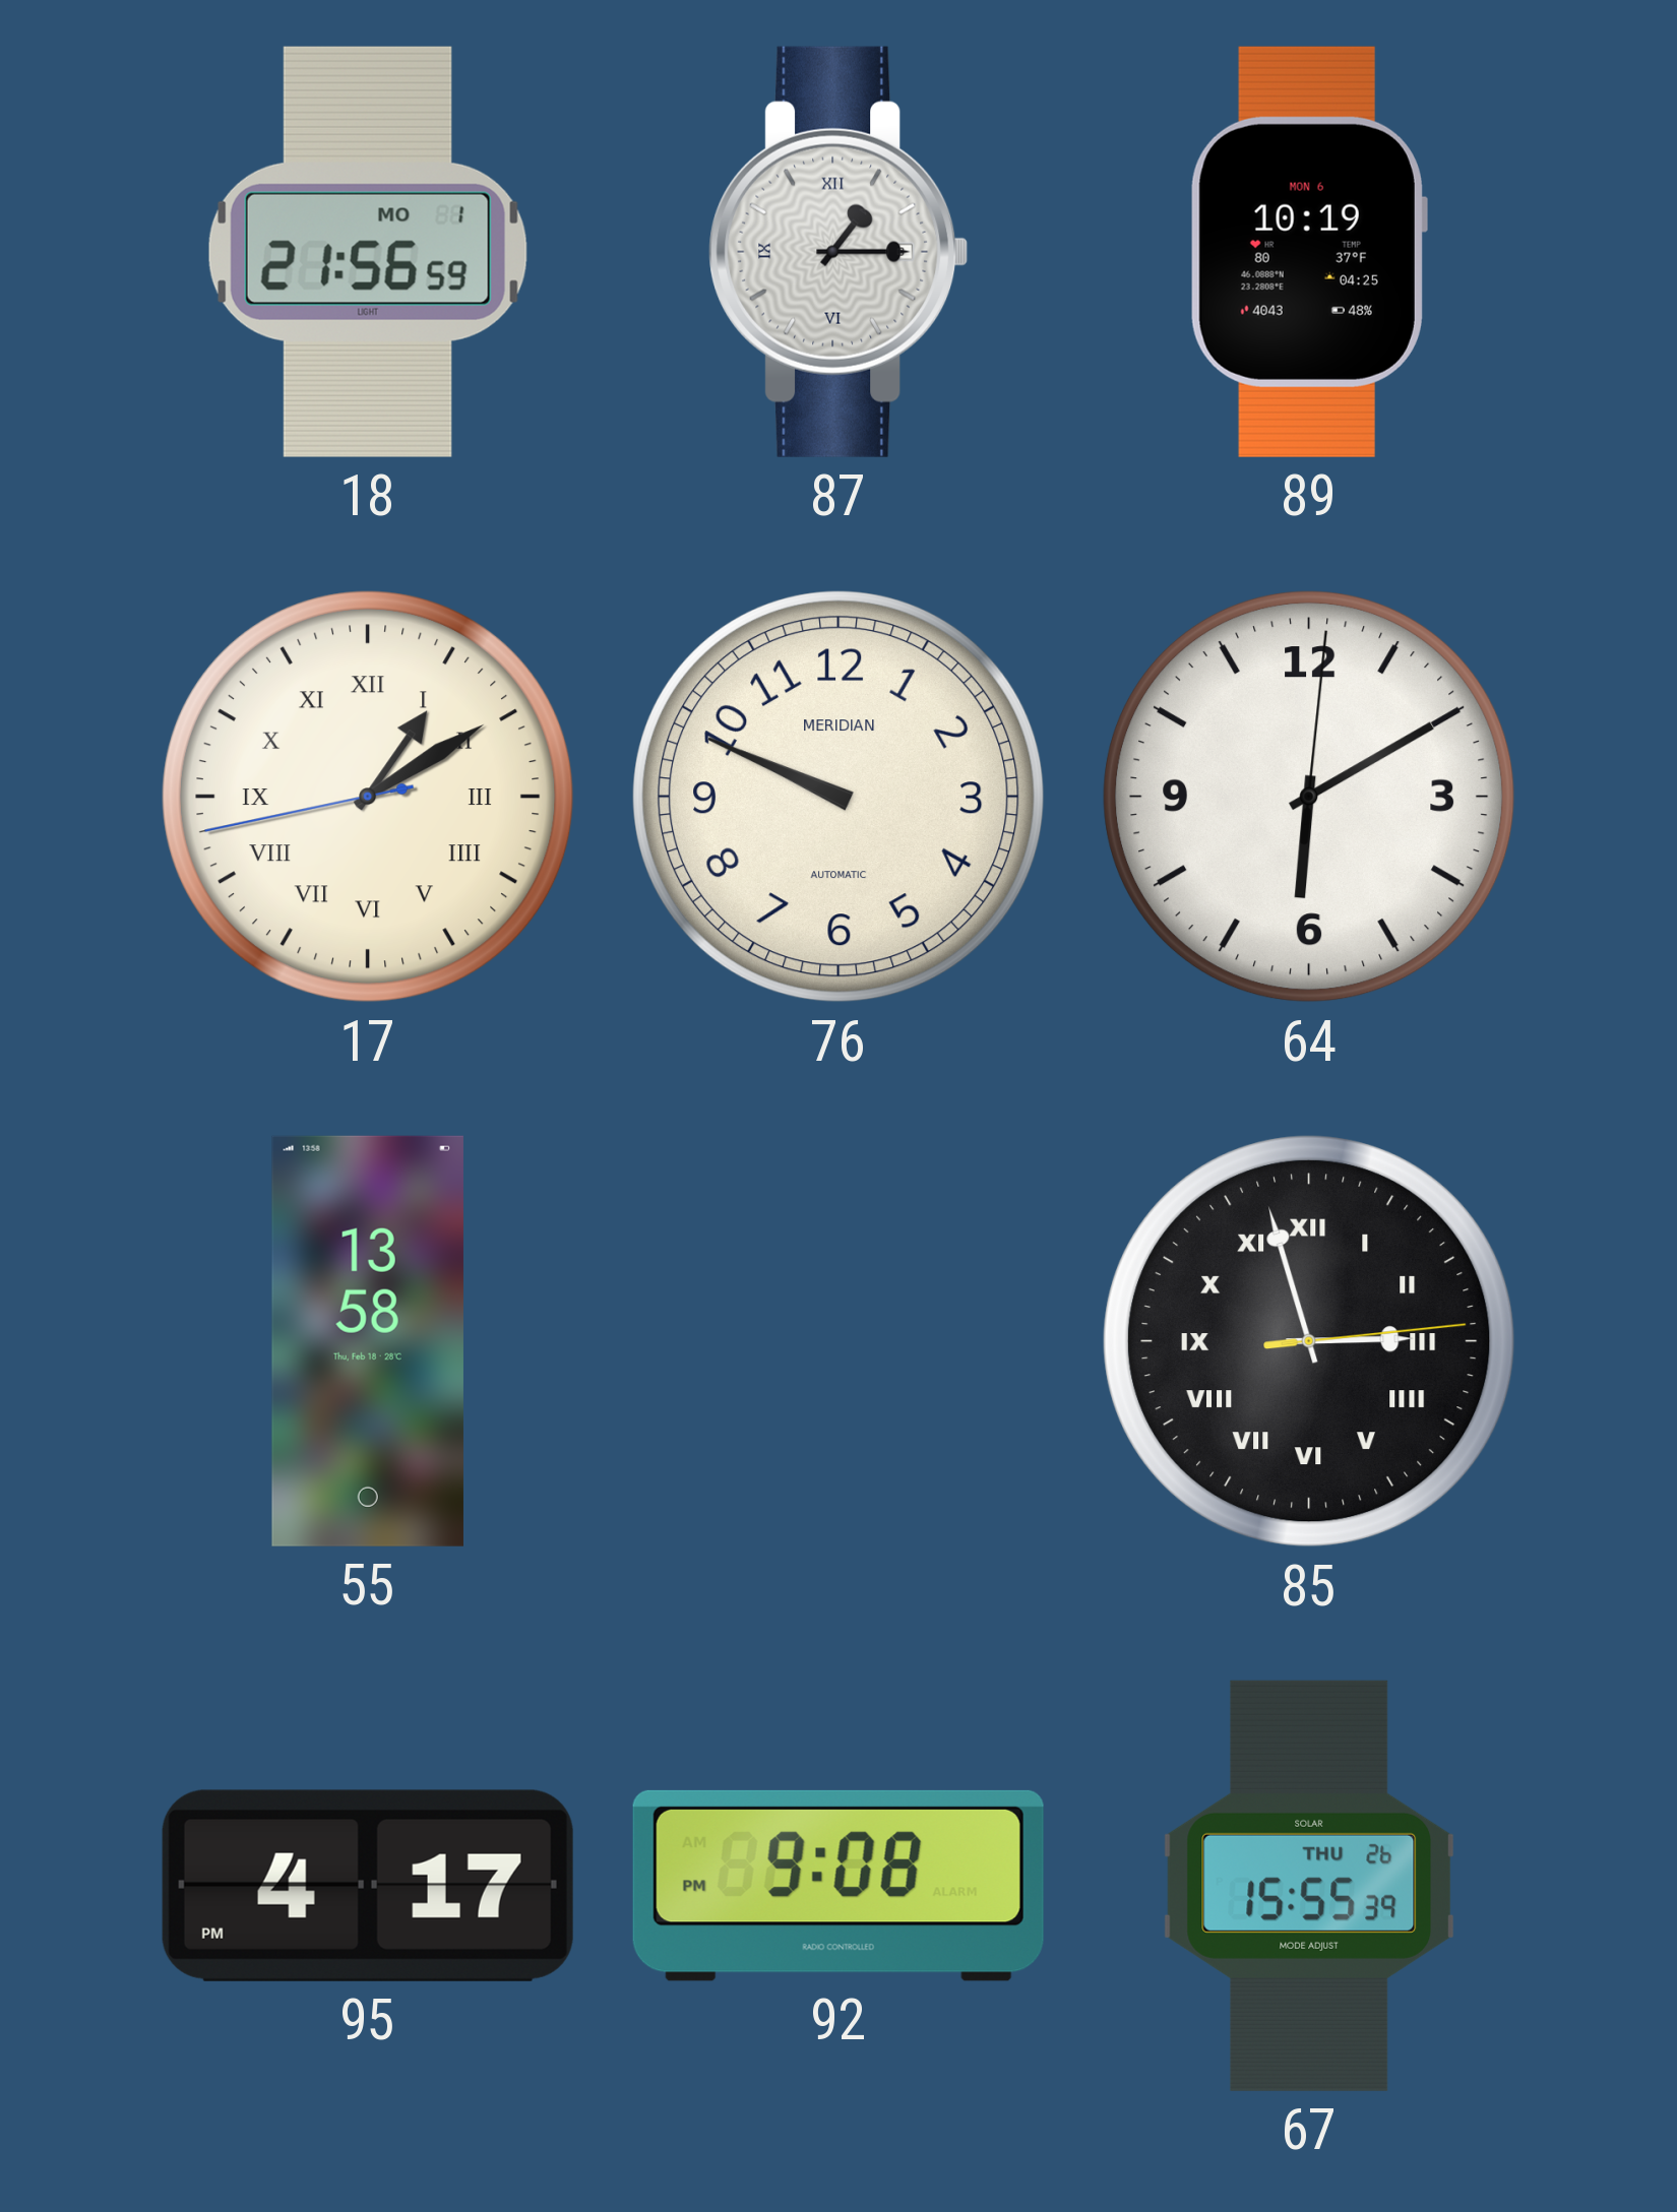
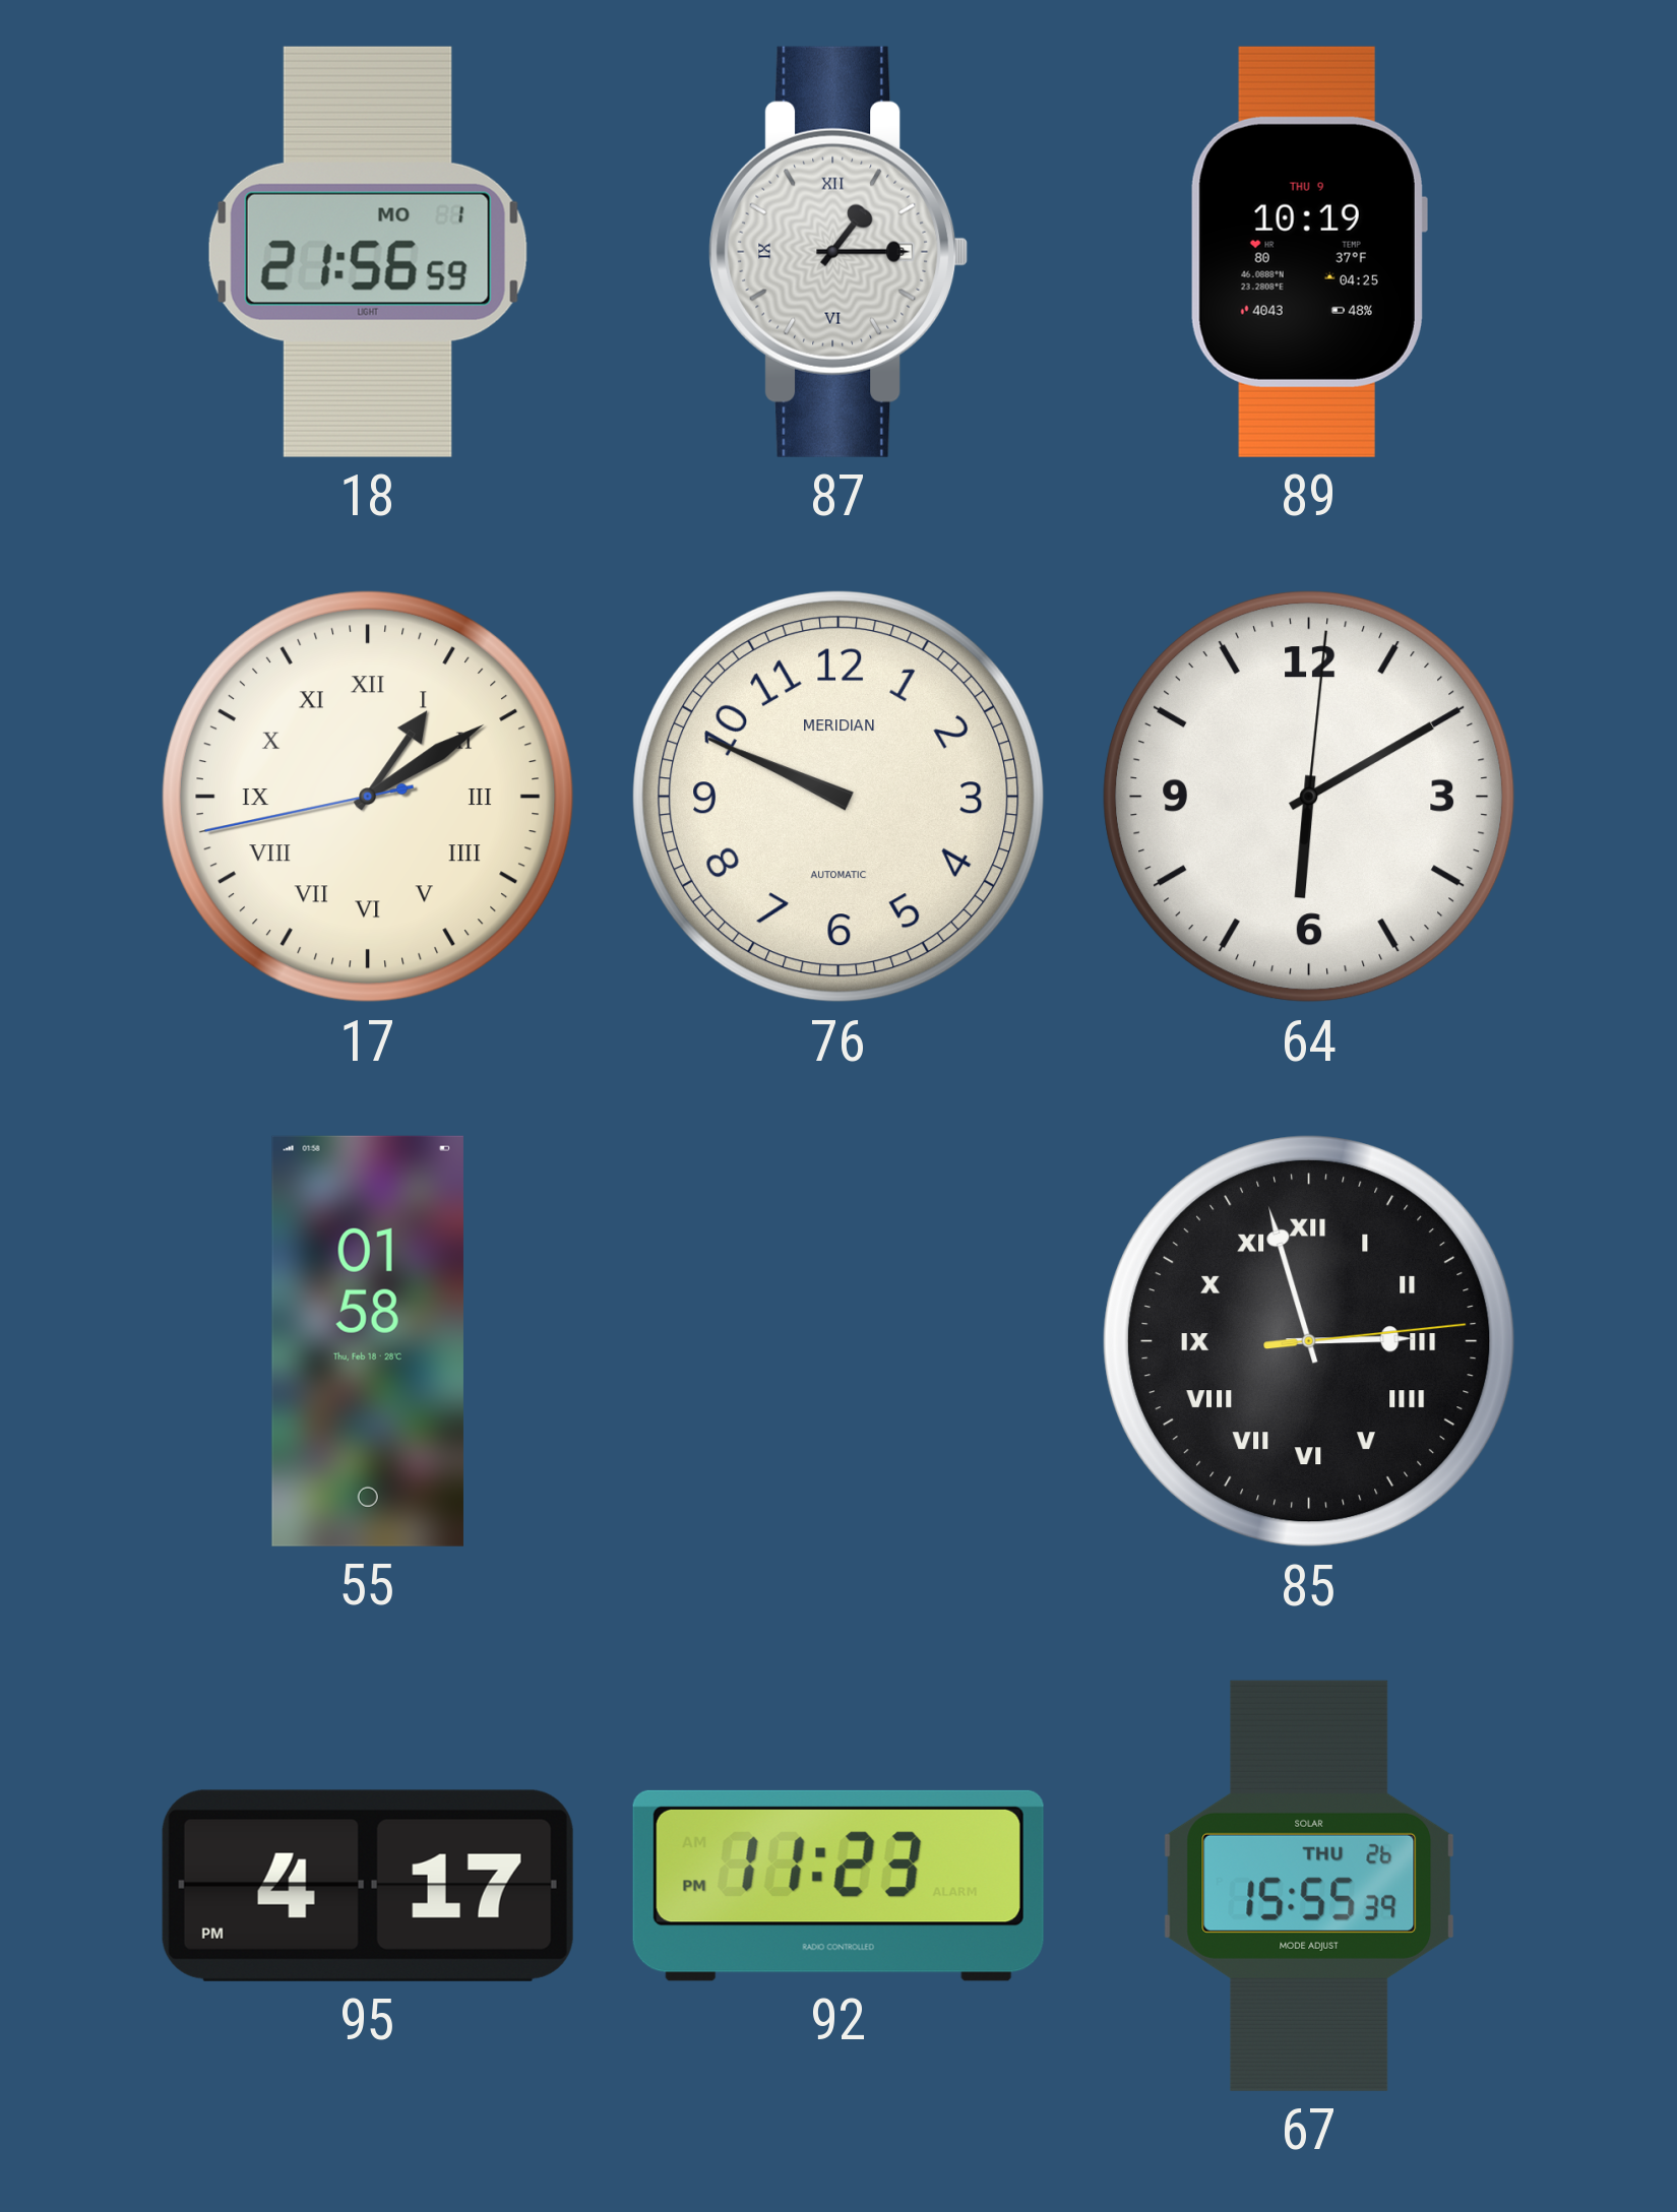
89 date: MON 6 -> THU 9 (1308, 252)
55: 13:58 -> 01:58 (368, 1341)
92: 9:08 -> 11:23 (838, 1886)
